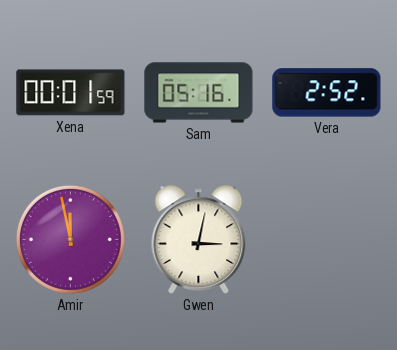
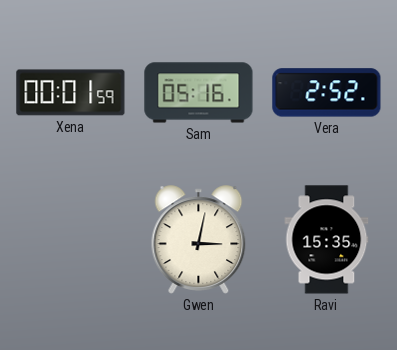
Amir: 11:58 -> none (70, 239)
Ravi: none -> 15:35 (327, 240)
